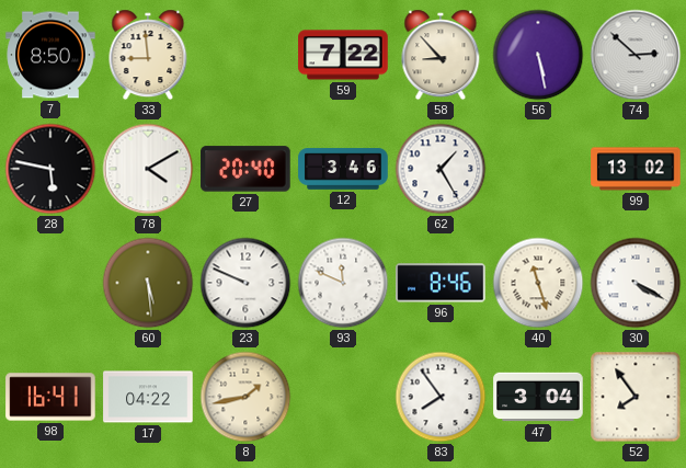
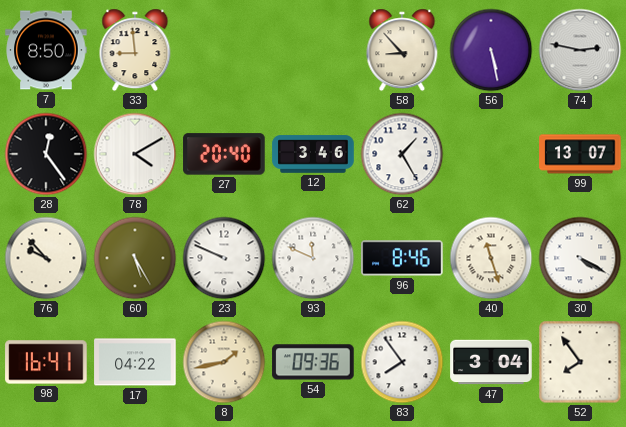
59: 7:22 -> none (343, 55)
74: 2:52 -> 2:47 (580, 50)
28: 5:47 -> 12:24 (46, 154)
99: 13:02 -> 13:07 (580, 154)
76: none -> 9:53 (46, 258)
60: 5:29 -> 5:25 (135, 258)
54: none -> 09:36 (313, 362)
